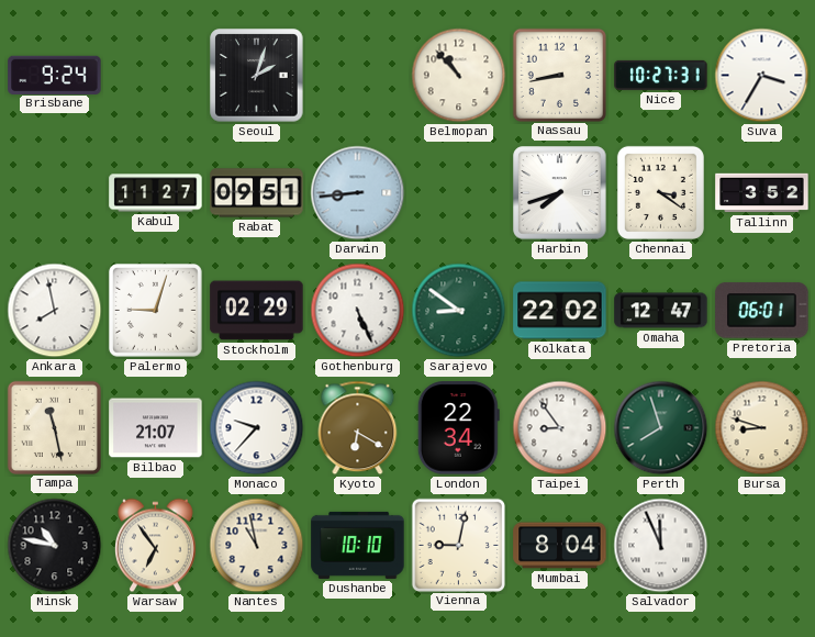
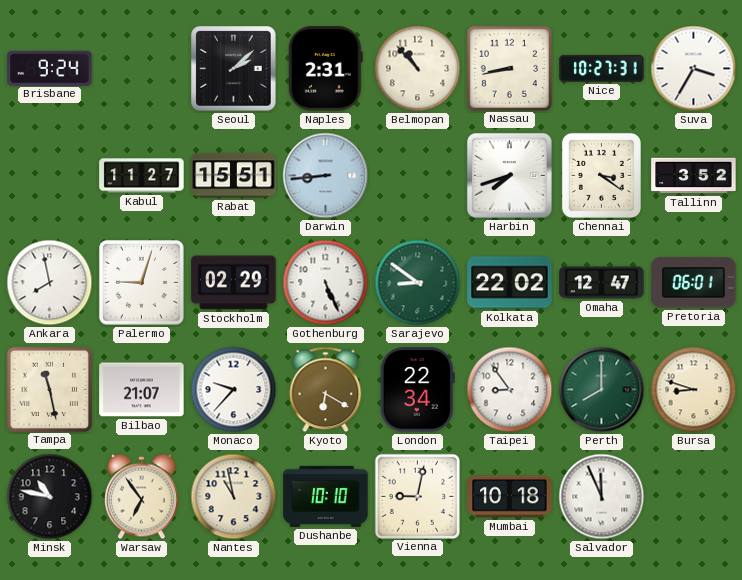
Seoul: 2:03 -> 2:08 (234, 69)
Naples: none -> 2:31 (325, 69)
Rabat: 09:51 -> 15:51 (234, 176)
Perth: 7:57 -> 8:00 (602, 390)
Mumbai: 8:04 -> 10:18 (510, 497)
